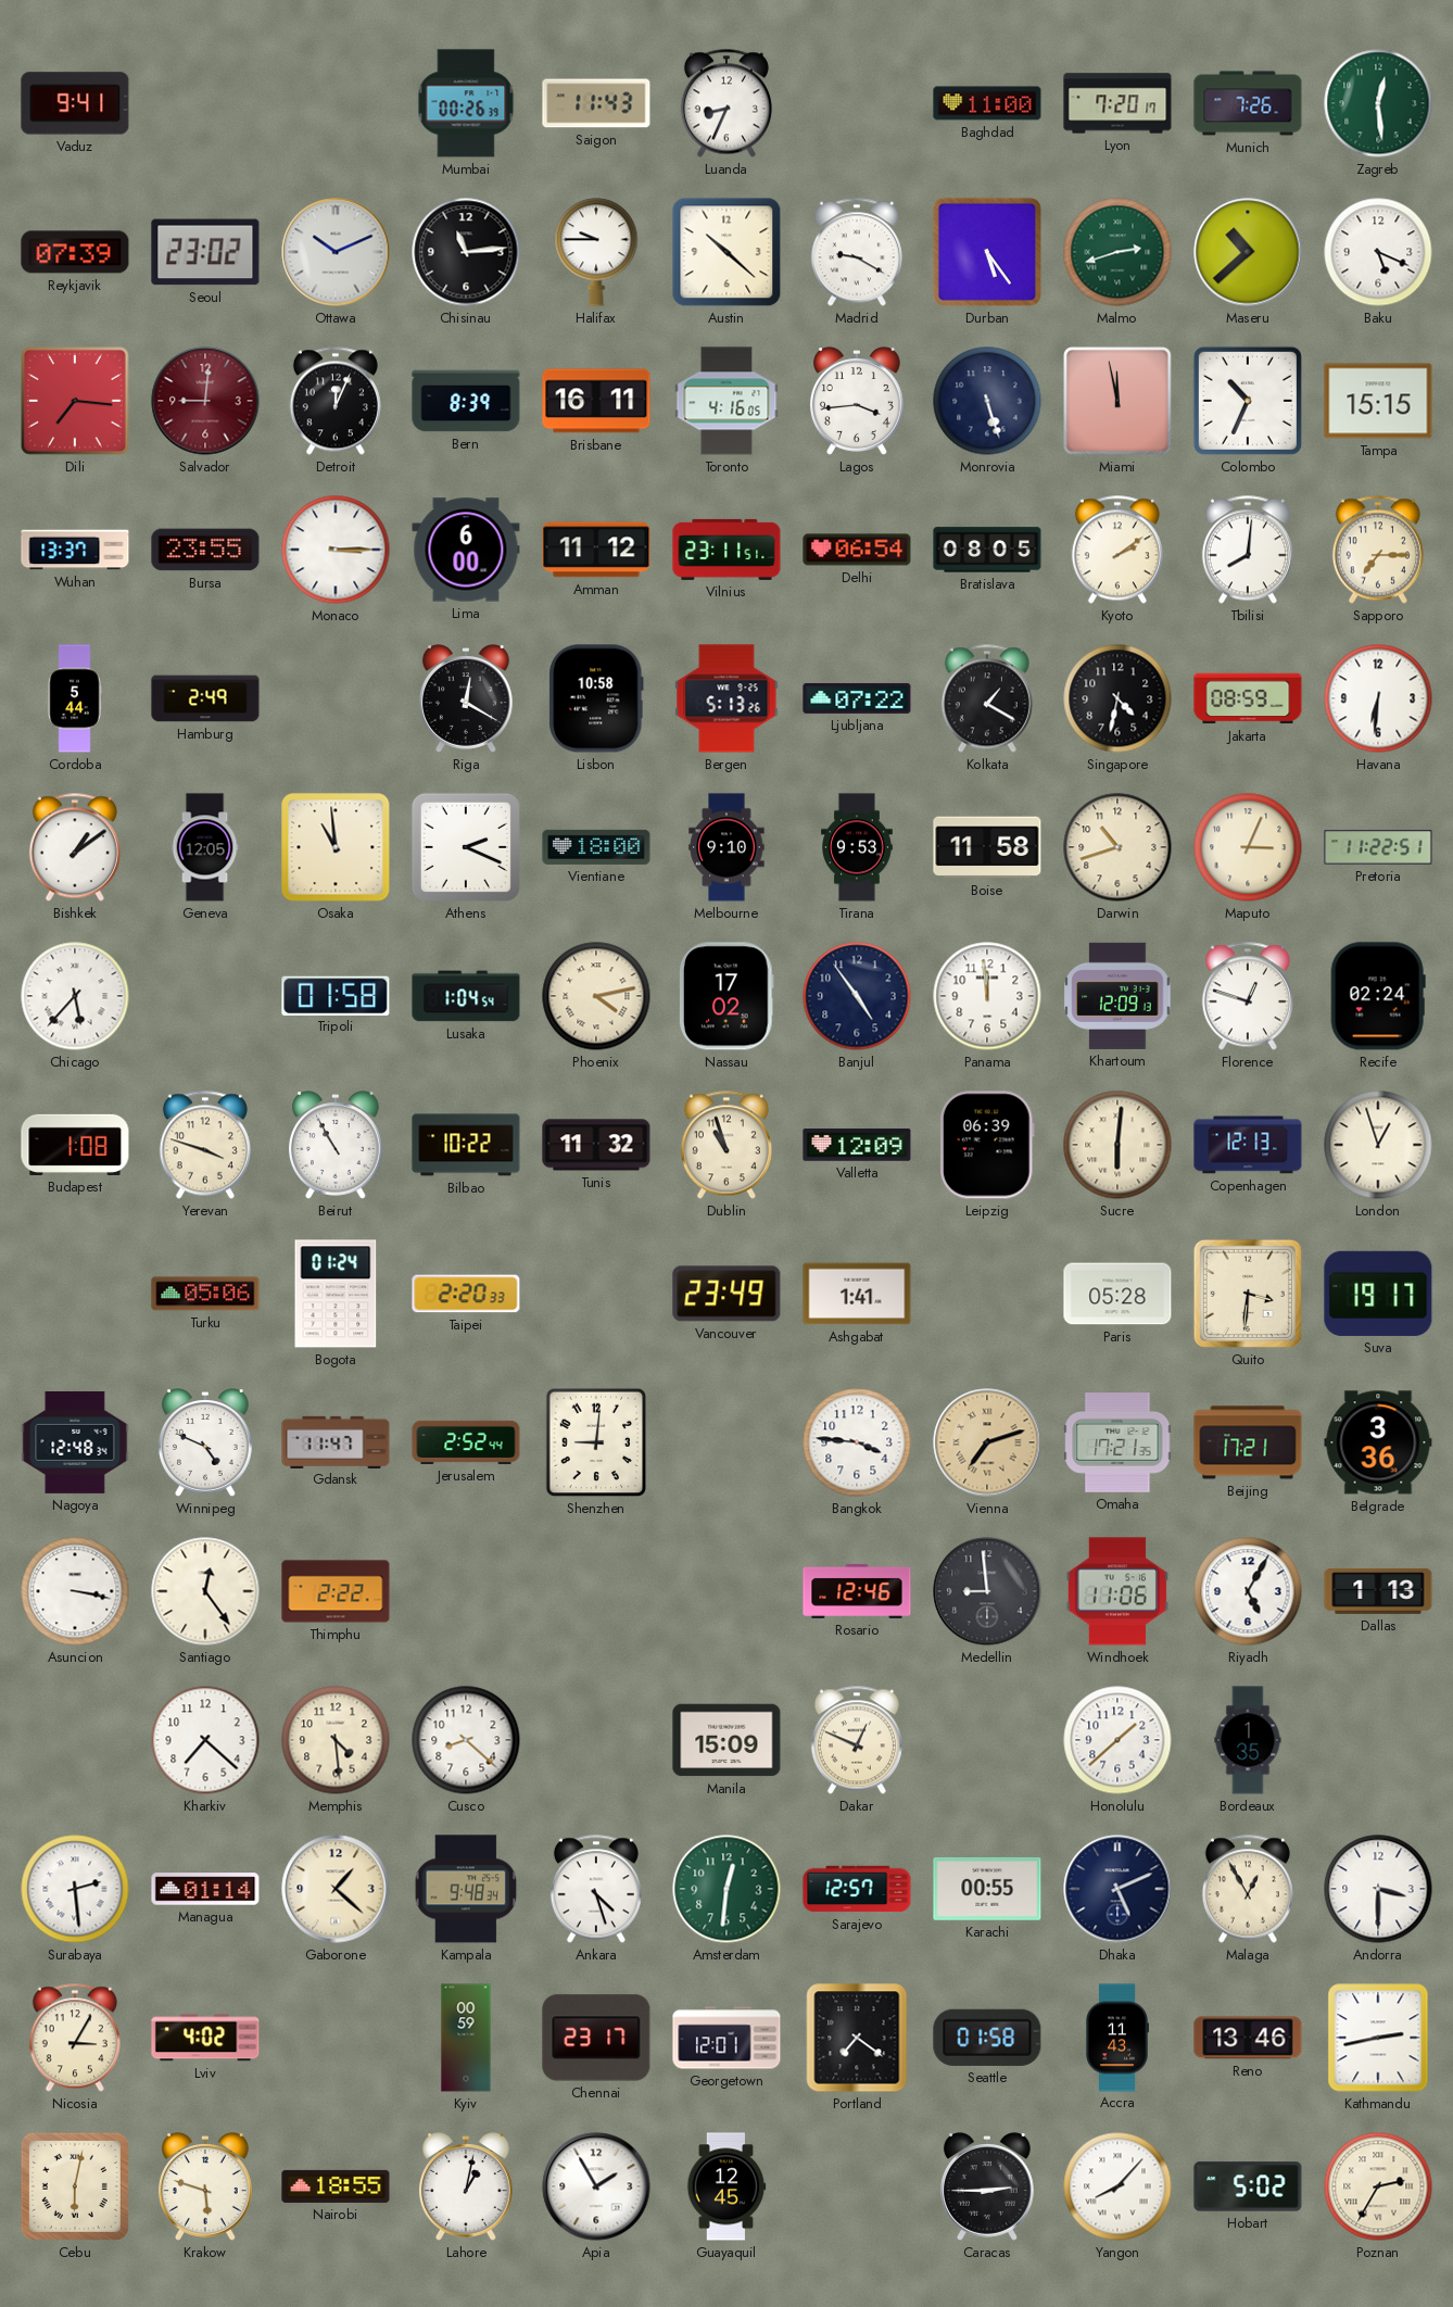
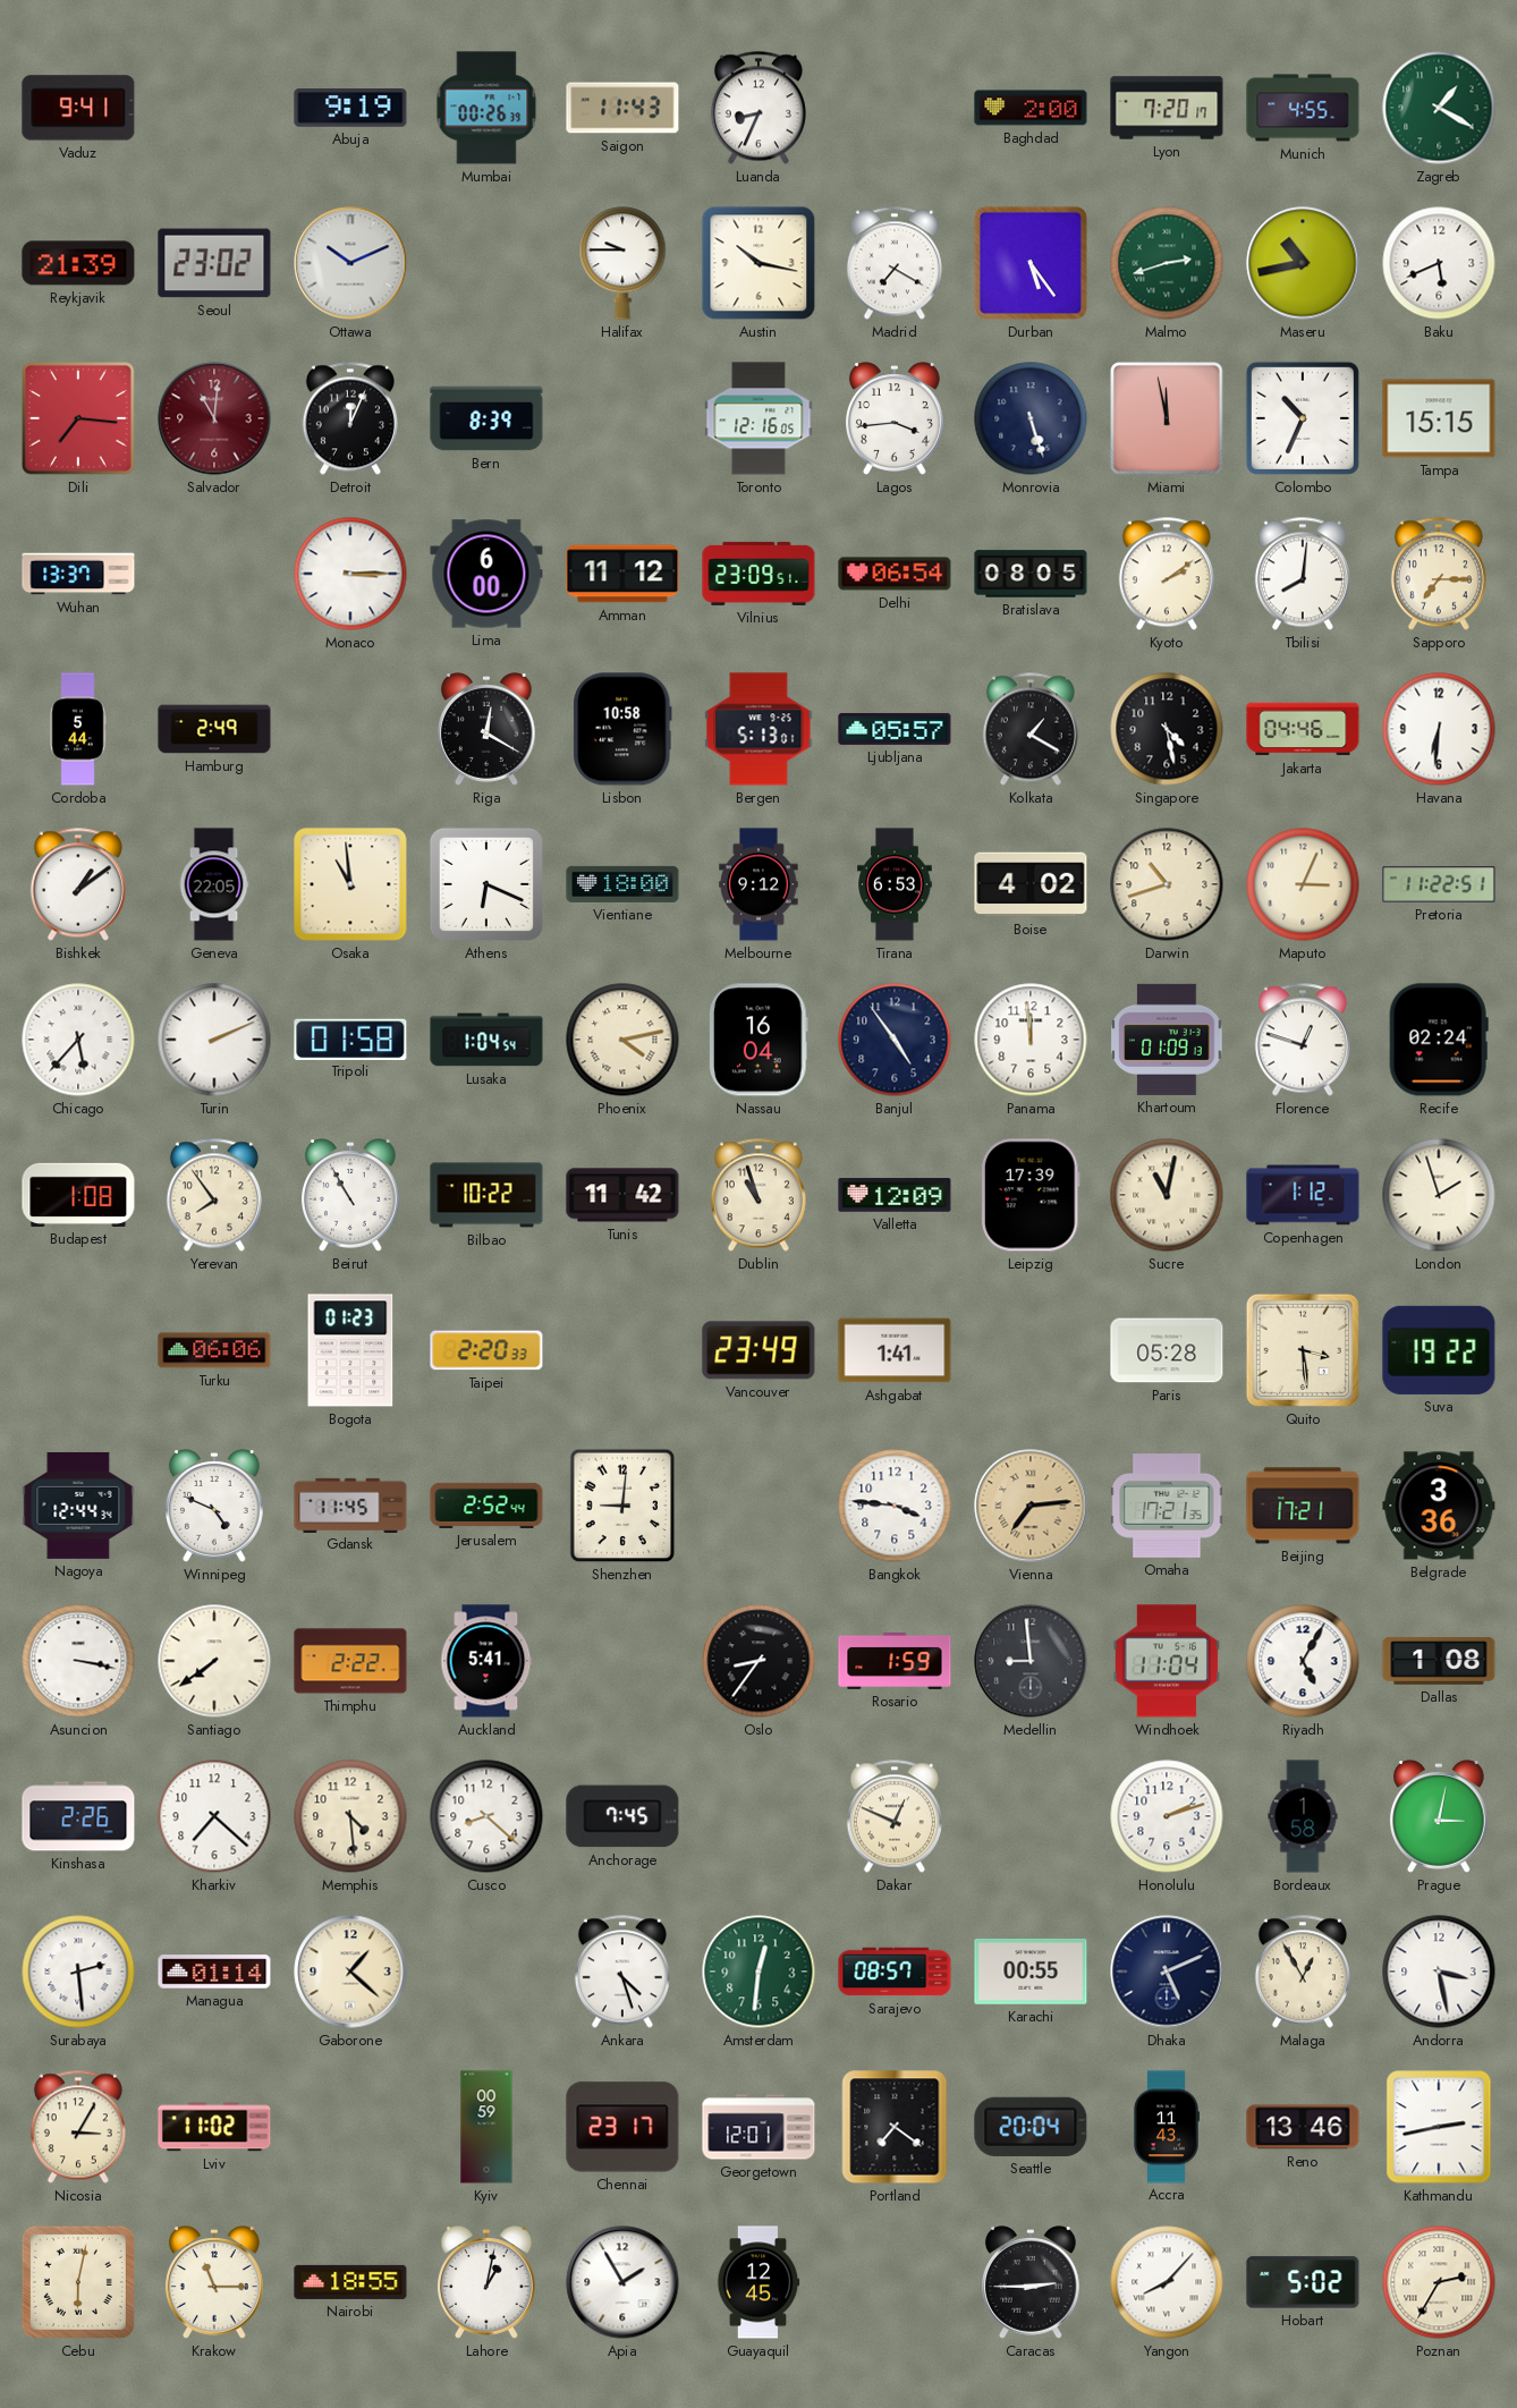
Abuja: none -> 9:19 (350, 109)
Baghdad: 11:00 -> 2:00 (1031, 108)
Munich: 7:26 -> 4:55 (1303, 108)
Zagreb: 12:29 -> 1:20 (1439, 108)
Reykjavik: 07:39 -> 21:39 (78, 263)
Chisinau: 11:14 -> none (466, 252)
Austin: 10:22 -> 10:17 (758, 263)
Madrid: 9:20 -> 7:20 (895, 263)
Maseru: 10:38 -> 10:43 (1303, 263)
Baku: 5:19 -> 5:41 (1439, 263)
Salvador: 9:01 -> 11:01 (214, 418)
Brisbane: 16:11 -> none (596, 401)
Toronto: 4:16 -> 12:16 (758, 418)
Bursa: 23:55 -> none (205, 550)
Vilnius: 23:11 -> 23:09 (758, 574)
Bergen: 5:13:26 -> 5:13:01 (758, 729)
Ljubljana: 07:22 -> 05:57 (895, 729)
Singapore: 4:32 -> 4:28 (1167, 729)
Jakarta: 08:59 -> 04:46 (1303, 729)
Geneva: 12:05 -> 22:05 (214, 884)
Athens: 2:19 -> 6:19 (486, 884)
Melbourne: 9:10 -> 9:12 (758, 884)
Tirana: 9:53 -> 6:53 (895, 884)
Boise: 11:58 -> 4:02 (1031, 884)
Turin: none -> 2:11 (214, 1040)
Nassau: 17:02 -> 16:04 (760, 1040)
Khartoum: 12:09 -> 01:09 (1167, 1040)
Yerevan: 3:48 -> 7:54 (214, 1195)
Tunis: 11:32 -> 11:42 (622, 1195)
Leipzig: 06:39 -> 17:39 (1031, 1195)
Sucre: 6:01 -> 11:02 (1167, 1195)
Copenhagen: 12:13 -> 1:12 (1303, 1195)
London: 12:57 -> 1:57 (1439, 1195)
Turku: 05:06 -> 06:06 (214, 1350)
Bogota: 01:24 -> 01:23 (350, 1350)
Quito: 3:31 -> 3:29 (1303, 1350)
Suva: 19:17 -> 19:22 (1439, 1350)
Nagoya: 12:48 -> 12:44 (78, 1506)
Gdansk: 11:47 -> 11:45 (350, 1504)
Vienna: 7:12 -> 7:14 (1031, 1506)
Santiago: 12:24 -> 7:39 (214, 1661)
Auckland: none -> 5:41 (486, 1661)
Oslo: none -> 8:36 (758, 1661)
Rosario: 12:46 -> 1:59 (895, 1661)
Windhoek: 11:06 -> 11:04 (1166, 1661)
Dallas: 1:13 -> 1:08 (1439, 1661)
Kinshasa: none -> 2:26 (78, 1816)
Anchorage: none -> 7:45 (622, 1816)
Manila: 15:09 -> none (726, 1740)
Honolulu: 1:38 -> 2:12 (1167, 1816)
Bordeaux: 1:35 -> 1:58 (1303, 1816)
Prague: none -> 3:02 (1439, 1816)
Kampala: 9:48 -> none (466, 1889)
Sarajevo: 12:57 -> 08:57 (895, 1972)
Andorra: 3:30 -> 3:28 (1439, 1972)
Lviv: 4:02 -> 11:02 (214, 2127)
Seattle: 01:58 -> 20:04 (1031, 2127)
Krakow: 5:48 -> 11:15 (214, 2282)
